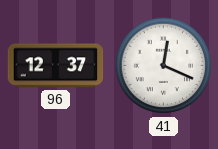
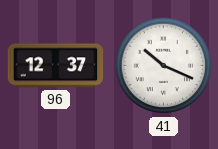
41: 12:19 -> 10:19 (164, 66)
